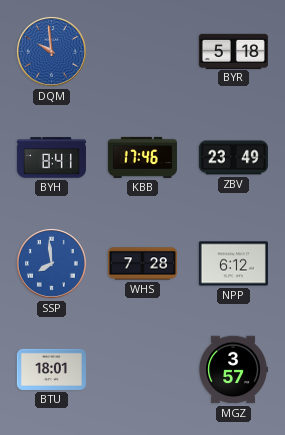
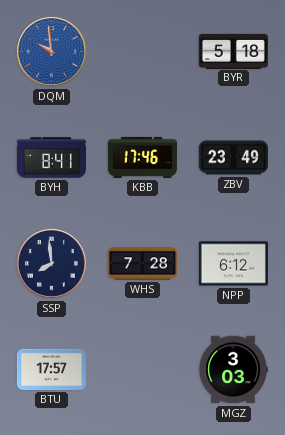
SSP dial: blue -> navy (51, 263)
BTU: 18:01 -> 17:57 (51, 369)
MGZ: 3:57 -> 3:03 (233, 370)
